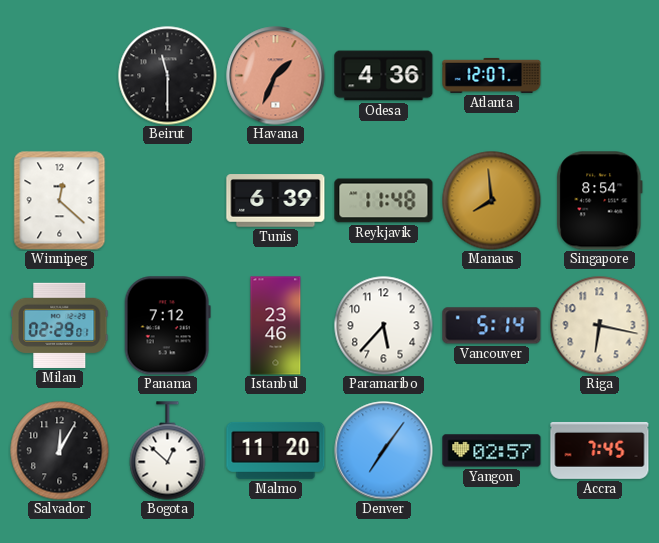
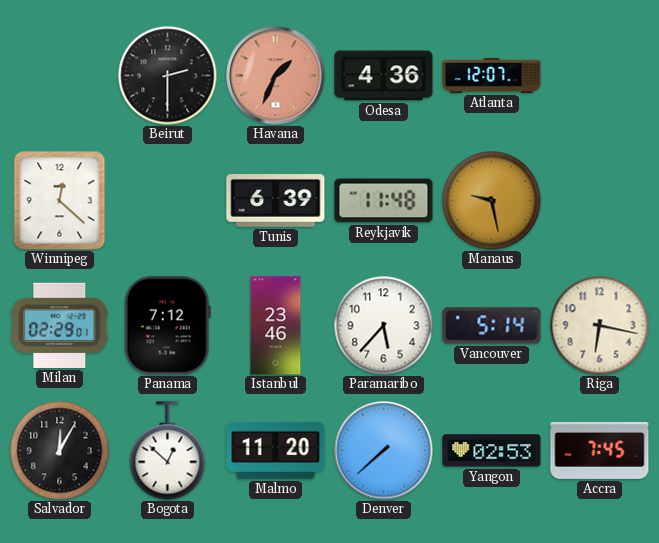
Beirut: 11:30 -> 2:30 (168, 76)
Manaus: 7:59 -> 9:28 (492, 201)
Singapore: 8:54 -> none (600, 201)
Denver: 7:06 -> 7:38 (384, 451)
Yangon: 02:57 -> 02:53 (492, 451)
